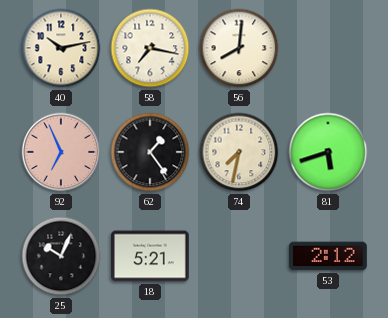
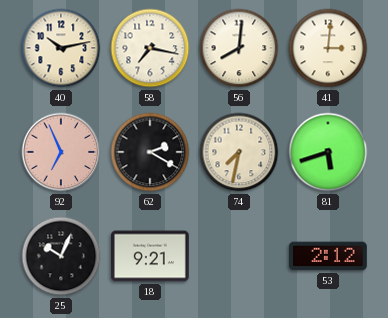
41: none -> 3:01 (328, 48)
62: 1:24 -> 2:20 (150, 152)
18: 5:21 -> 9:21 (151, 256)
